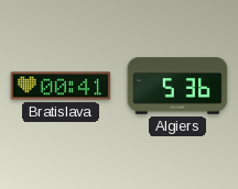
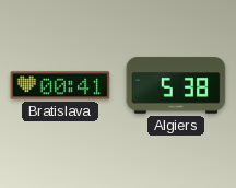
Algiers: 5:36 -> 5:38 (176, 85)
